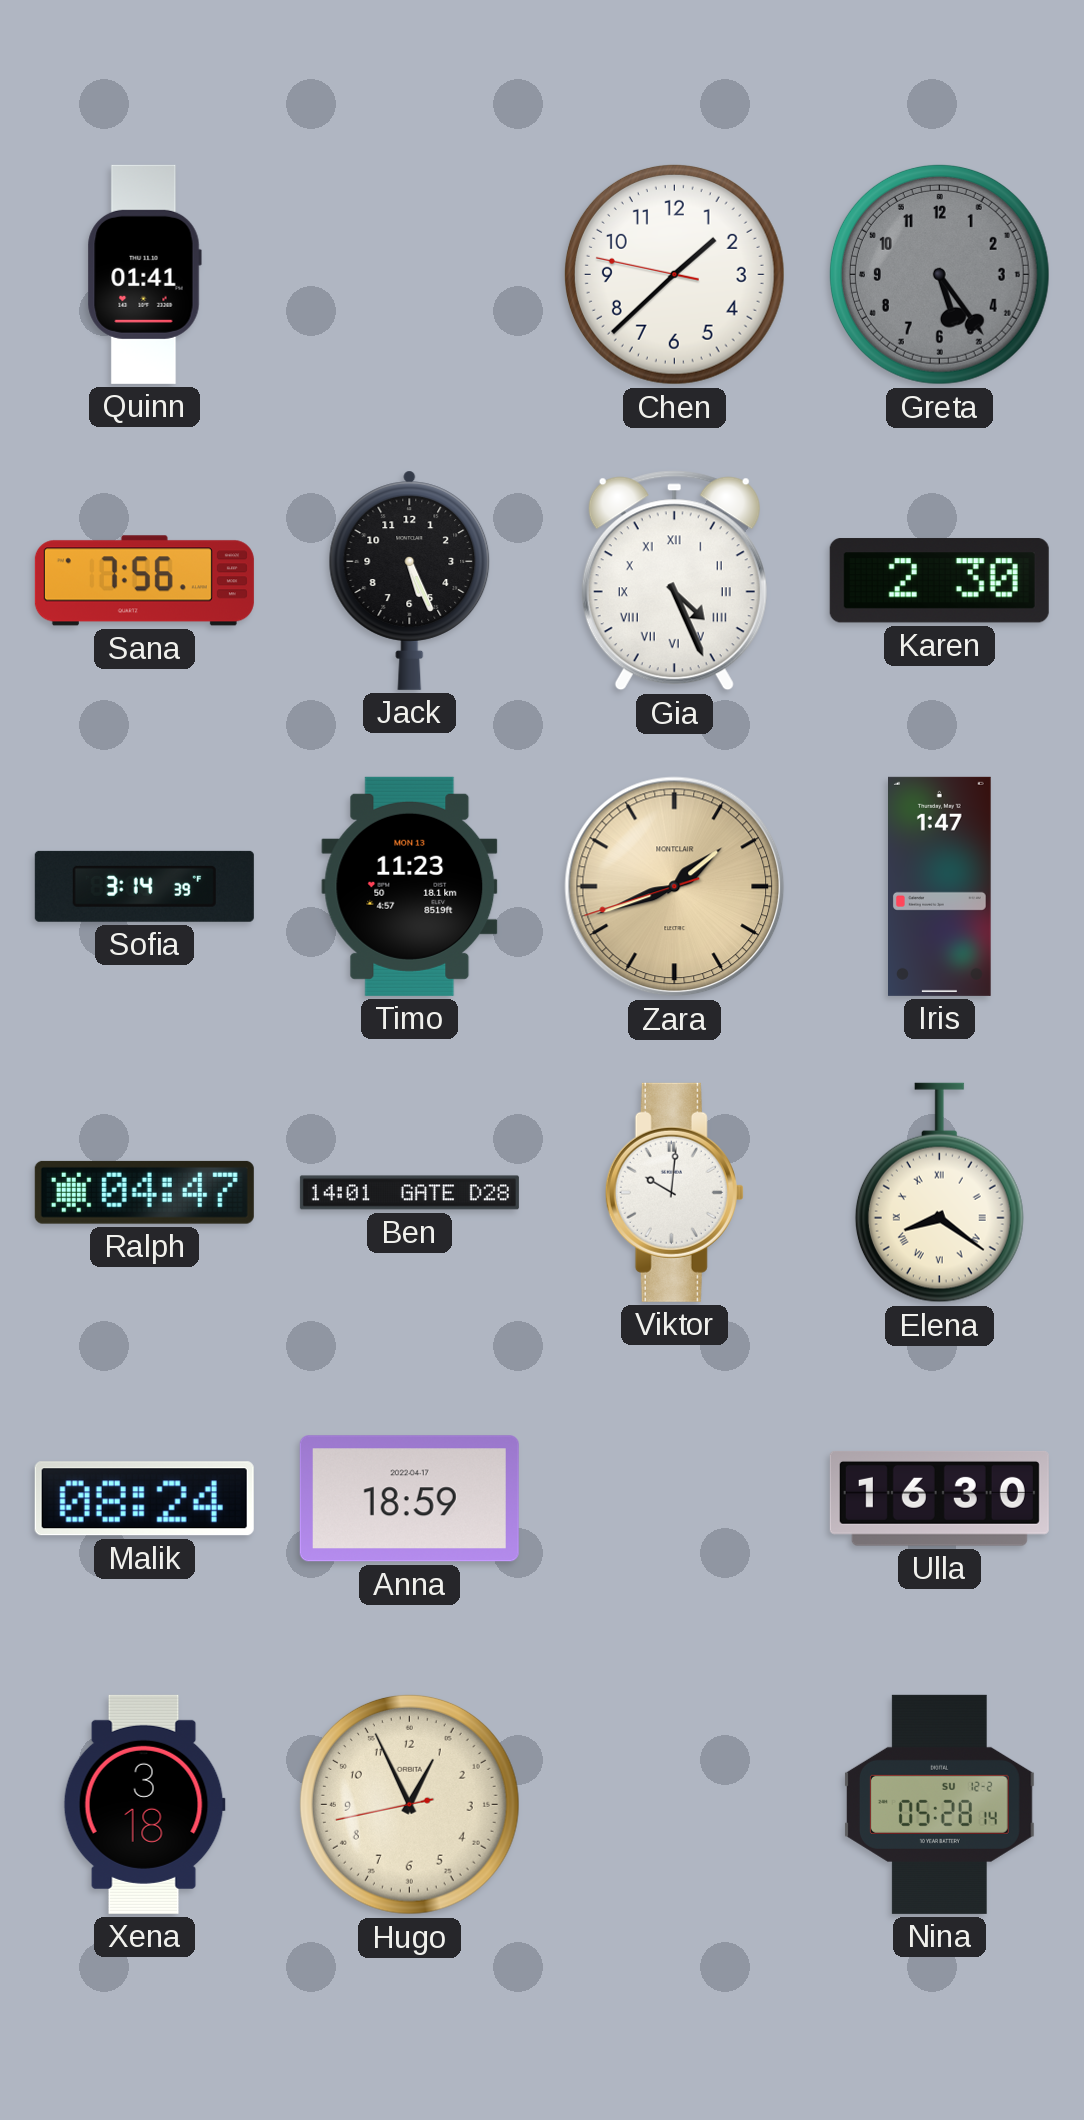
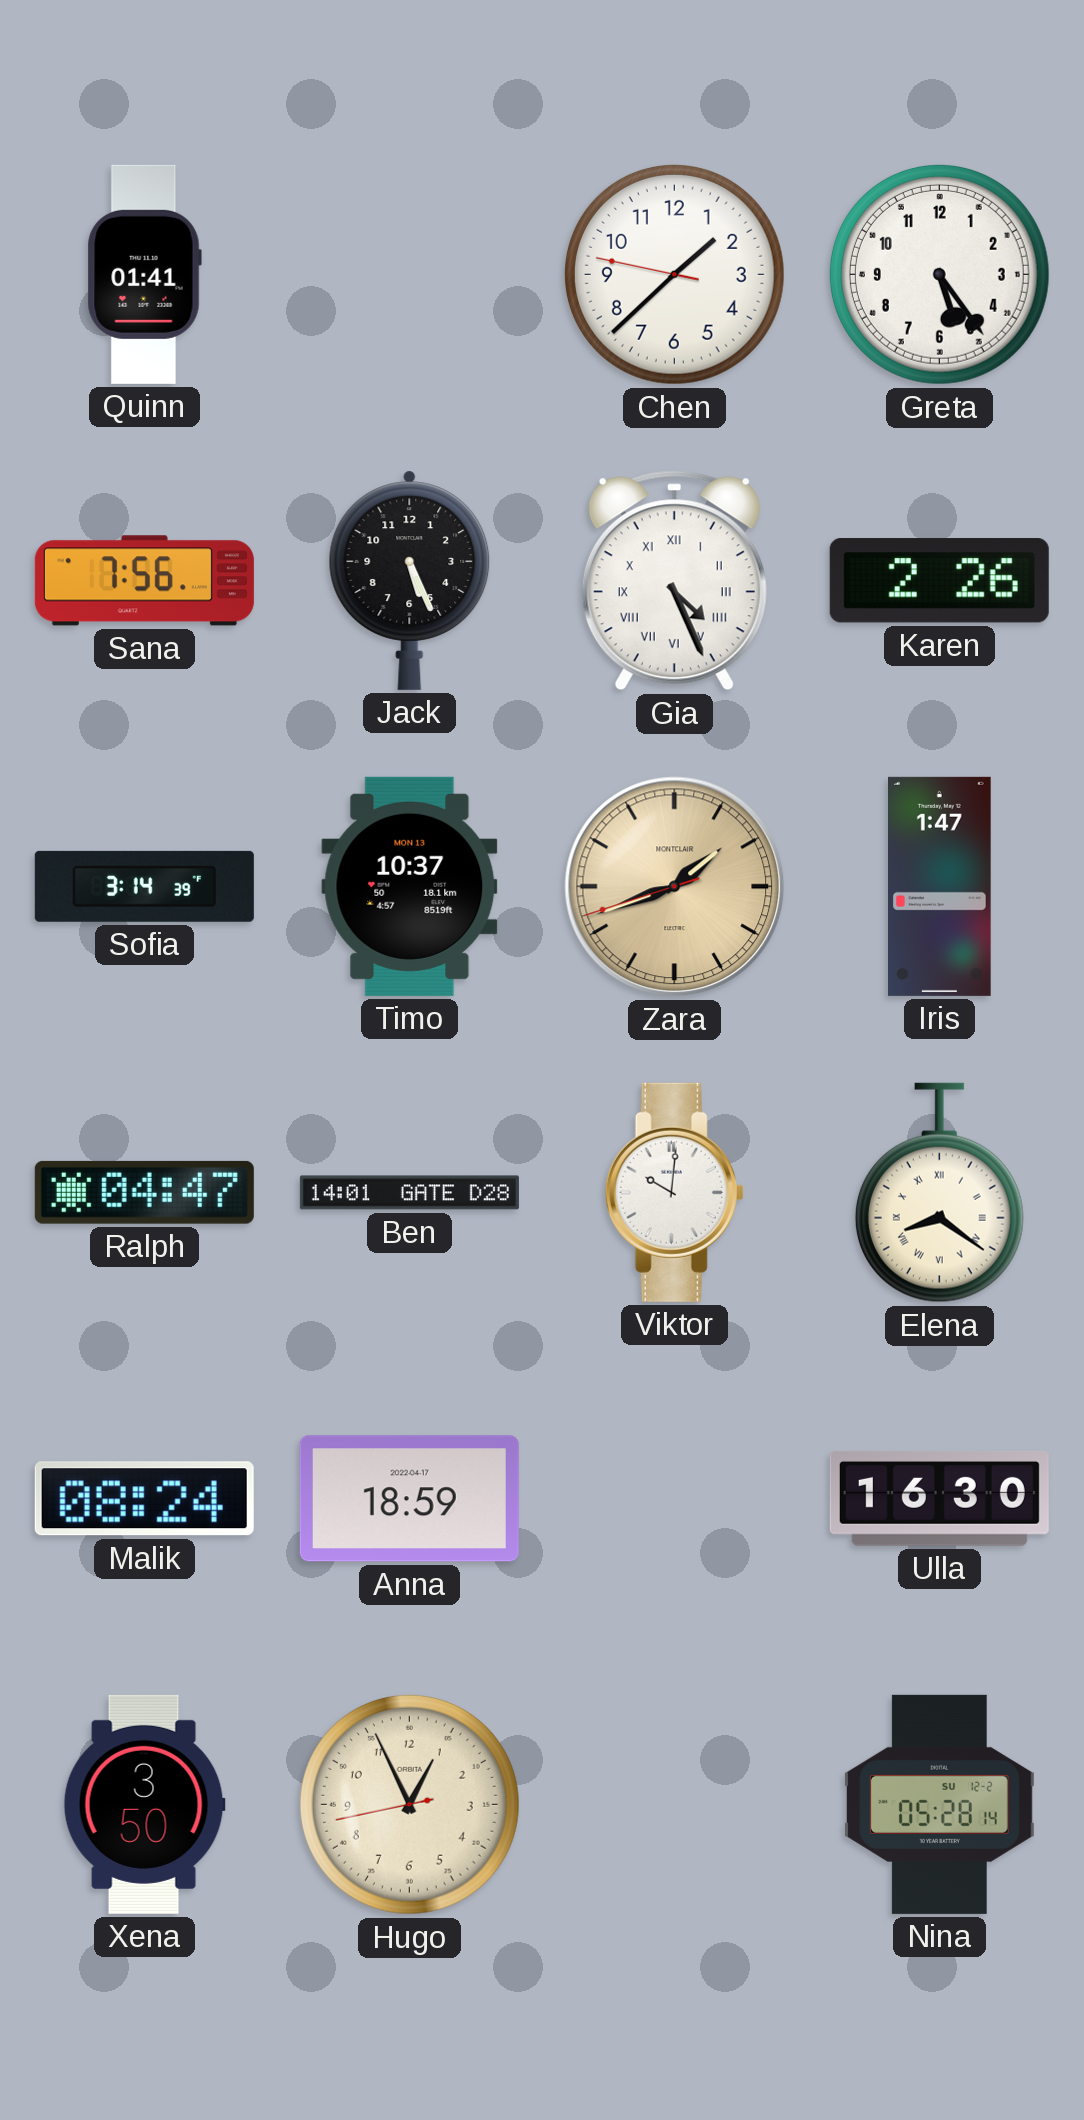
Greta dial: grey -> white (939, 274)
Karen: 2:30 -> 2:26 (939, 581)
Timo: 11:23 -> 10:37 (410, 886)
Xena: 3:18 -> 3:50 (144, 1804)
